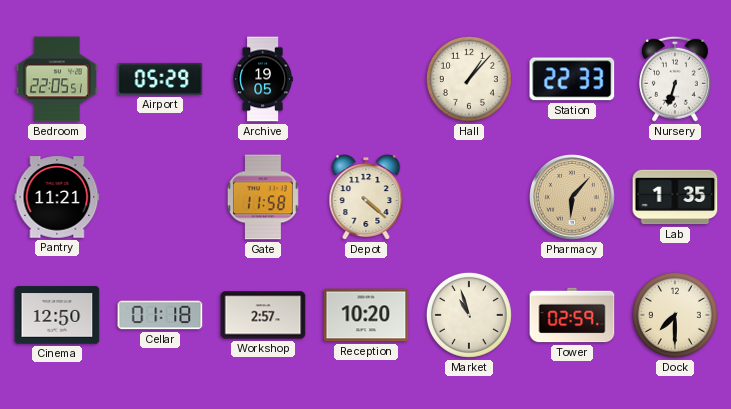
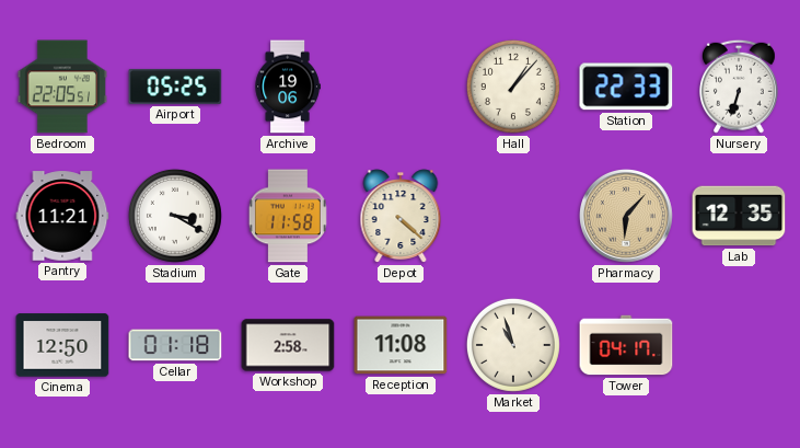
Airport: 05:29 -> 05:25 (175, 87)
Archive: 19:05 -> 19:06 (288, 87)
Stadium: none -> 3:20 (175, 216)
Lab: 1:35 -> 12:35 (739, 216)
Workshop: 2:57 -> 2:58 (288, 345)
Reception: 10:20 -> 11:08 (401, 345)
Tower: 02:59 -> 04:17 (626, 345)
Dock: 7:30 -> none (675, 315)
